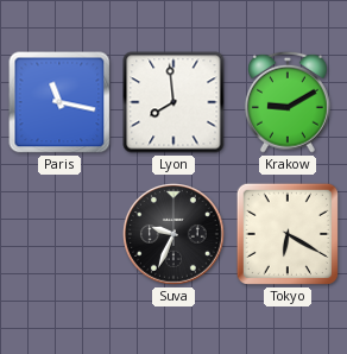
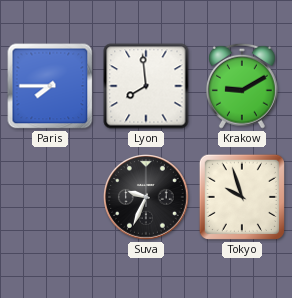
Paris: 11:17 -> 7:45 (50, 86)
Tokyo: 6:20 -> 9:57 (242, 197)
